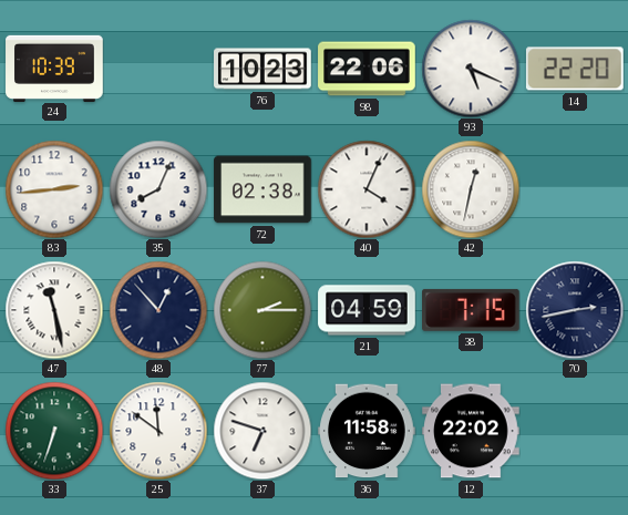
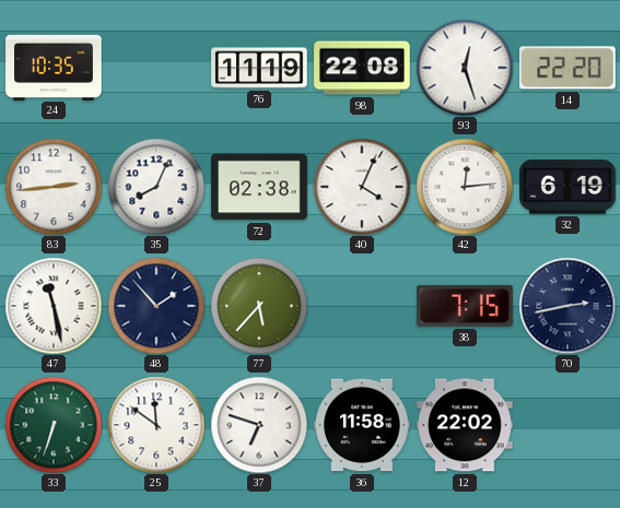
24: 10:39 -> 10:35 (54, 67)
76: 10:23 -> 11:19 (259, 68)
98: 22:06 -> 22:08 (362, 68)
93: 5:19 -> 12:27 (465, 68)
42: 12:32 -> 12:14 (465, 187)
32: none -> 6:19 (568, 187)
48: 12:53 -> 1:53 (156, 306)
77: 2:15 -> 5:37 (259, 306)
21: 04:59 -> none (367, 310)
